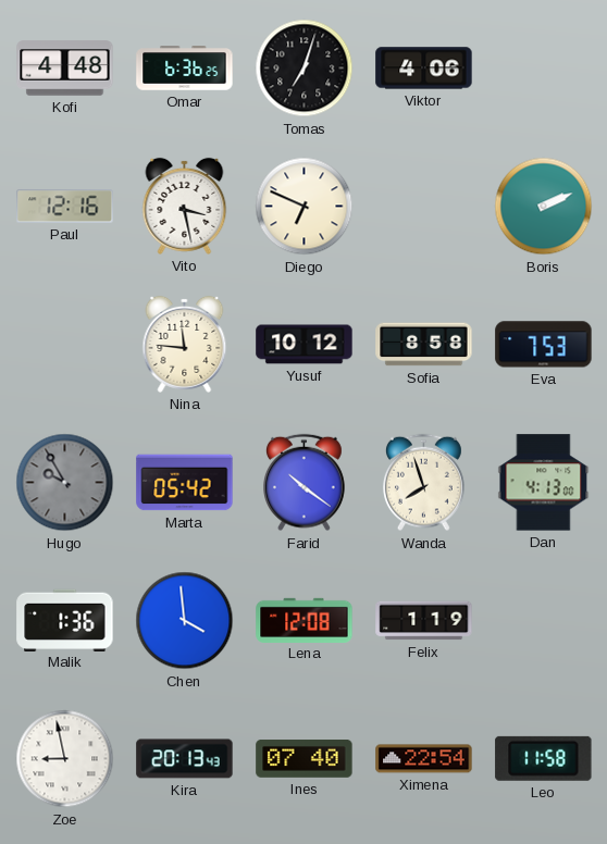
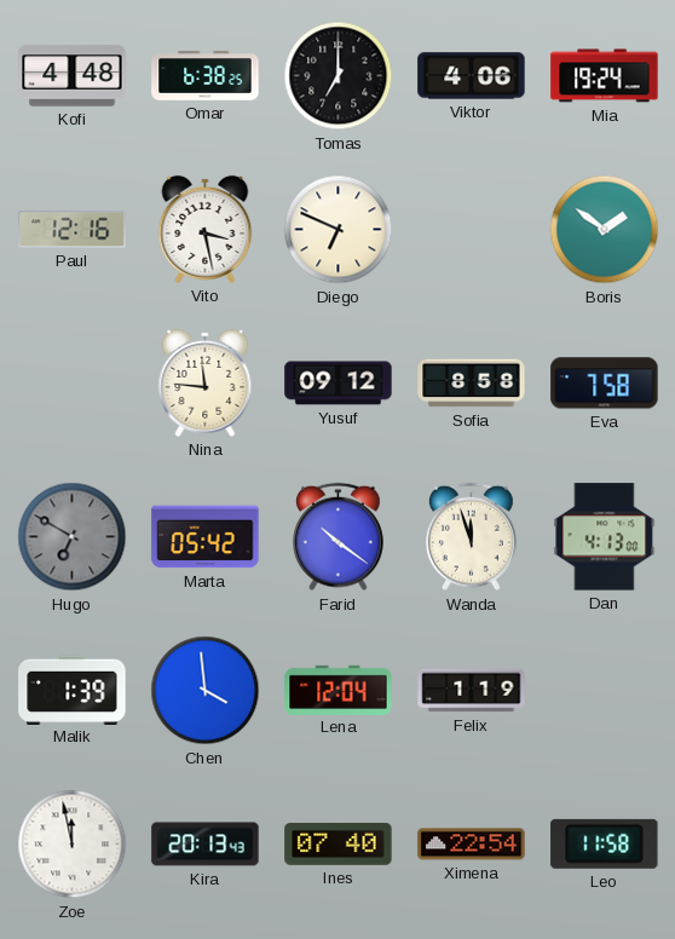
Omar: 6:36 -> 6:38 (206, 76)
Tomas: 7:03 -> 7:00 (339, 76)
Mia: none -> 19:24 (605, 76)
Boris: 2:11 -> 1:51 (605, 230)
Yusuf: 10:12 -> 09:12 (339, 384)
Eva: 7:53 -> 7:58 (605, 384)
Hugo: 9:55 -> 6:50 (73, 537)
Wanda: 7:57 -> 11:57 (472, 537)
Malik: 1:36 -> 1:39 (73, 690)
Lena: 12:08 -> 12:04 (339, 690)
Zoe: 8:58 -> 11:58 (73, 845)
